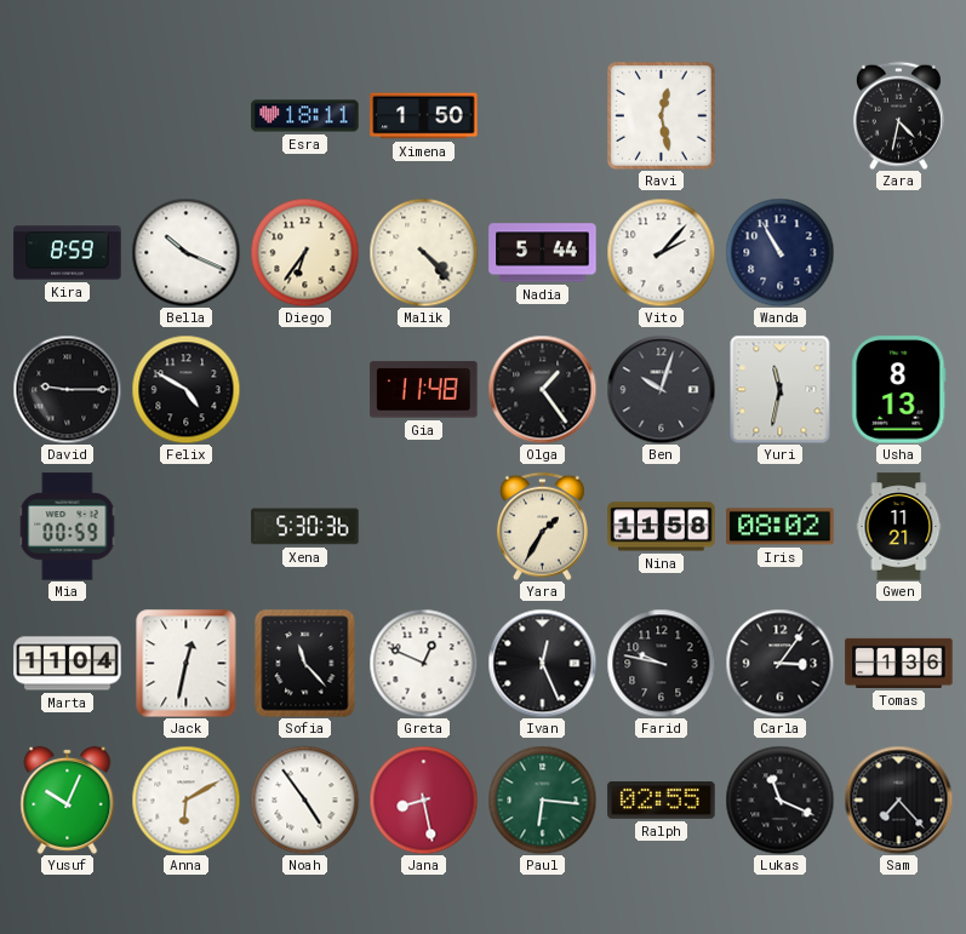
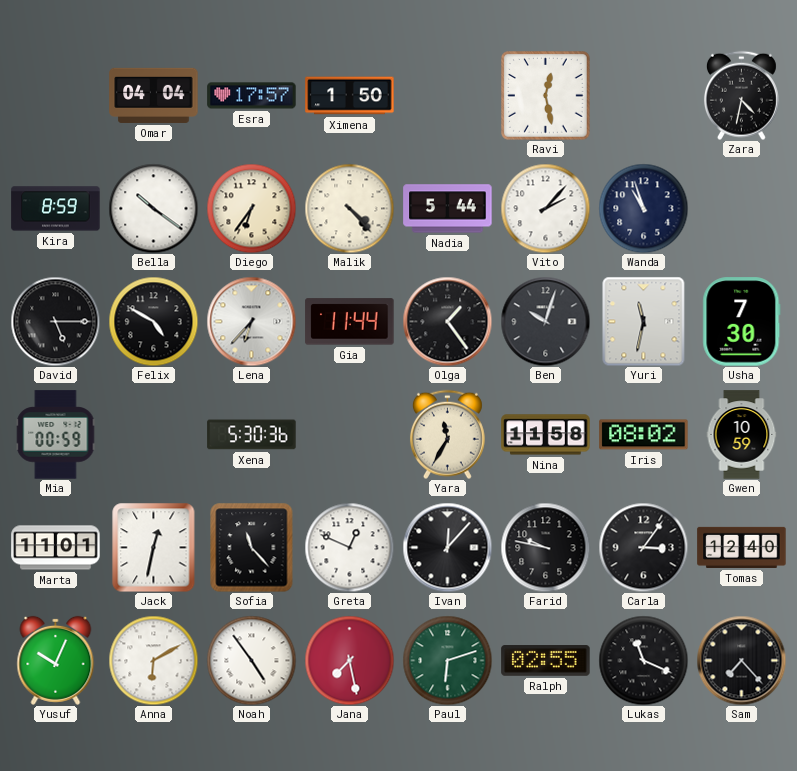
Omar: none -> 04:04 (154, 95)
Esra: 18:11 -> 17:57 (252, 96)
Bella: 10:19 -> 10:21 (153, 208)
Wanda: 10:55 -> 10:57 (643, 208)
David: 9:15 -> 5:15 (55, 321)
Lena: none -> 6:37 (251, 321)
Gia: 11:48 -> 11:44 (350, 322)
Usha: 8:13 -> 7:30 (742, 322)
Yara: 1:35 -> 11:35 (447, 434)
Gwen: 11:21 -> 10:59 (742, 435)
Marta: 11:04 -> 11:01 (56, 548)
Ivan: 12:26 -> 12:07 (447, 547)
Tomas: 1:36 -> 12:40 (742, 547)
Jana: 8:28 -> 7:28 (349, 660)
Paul: 6:16 -> 6:12 (447, 660)
